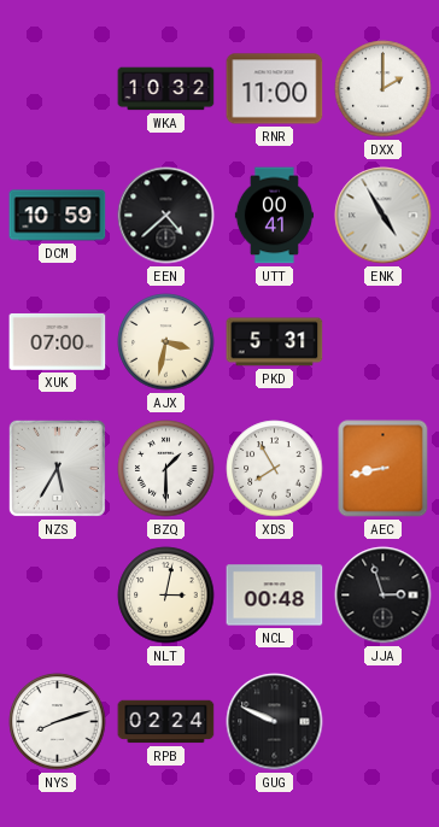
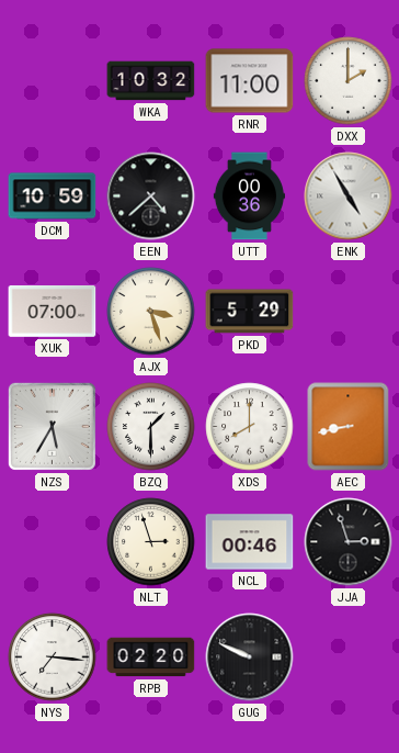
UTT: 00:41 -> 00:36 (249, 196)
AJX: 3:32 -> 3:27 (151, 312)
PKD: 5:31 -> 5:29 (250, 312)
XDS: 7:55 -> 8:00 (250, 427)
NLT: 3:02 -> 2:57 (151, 542)
NCL: 00:48 -> 00:46 (250, 542)
NYS: 8:12 -> 7:16 (53, 658)
RPB: 02:24 -> 02:20 (151, 658)
